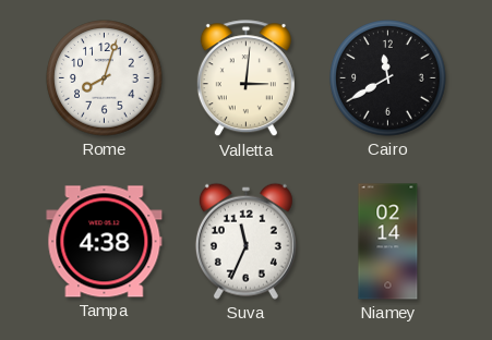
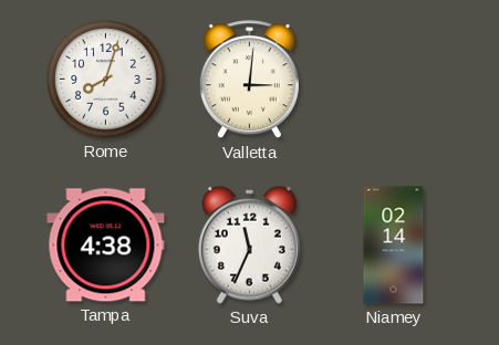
Cairo: 11:40 -> none (388, 78)
